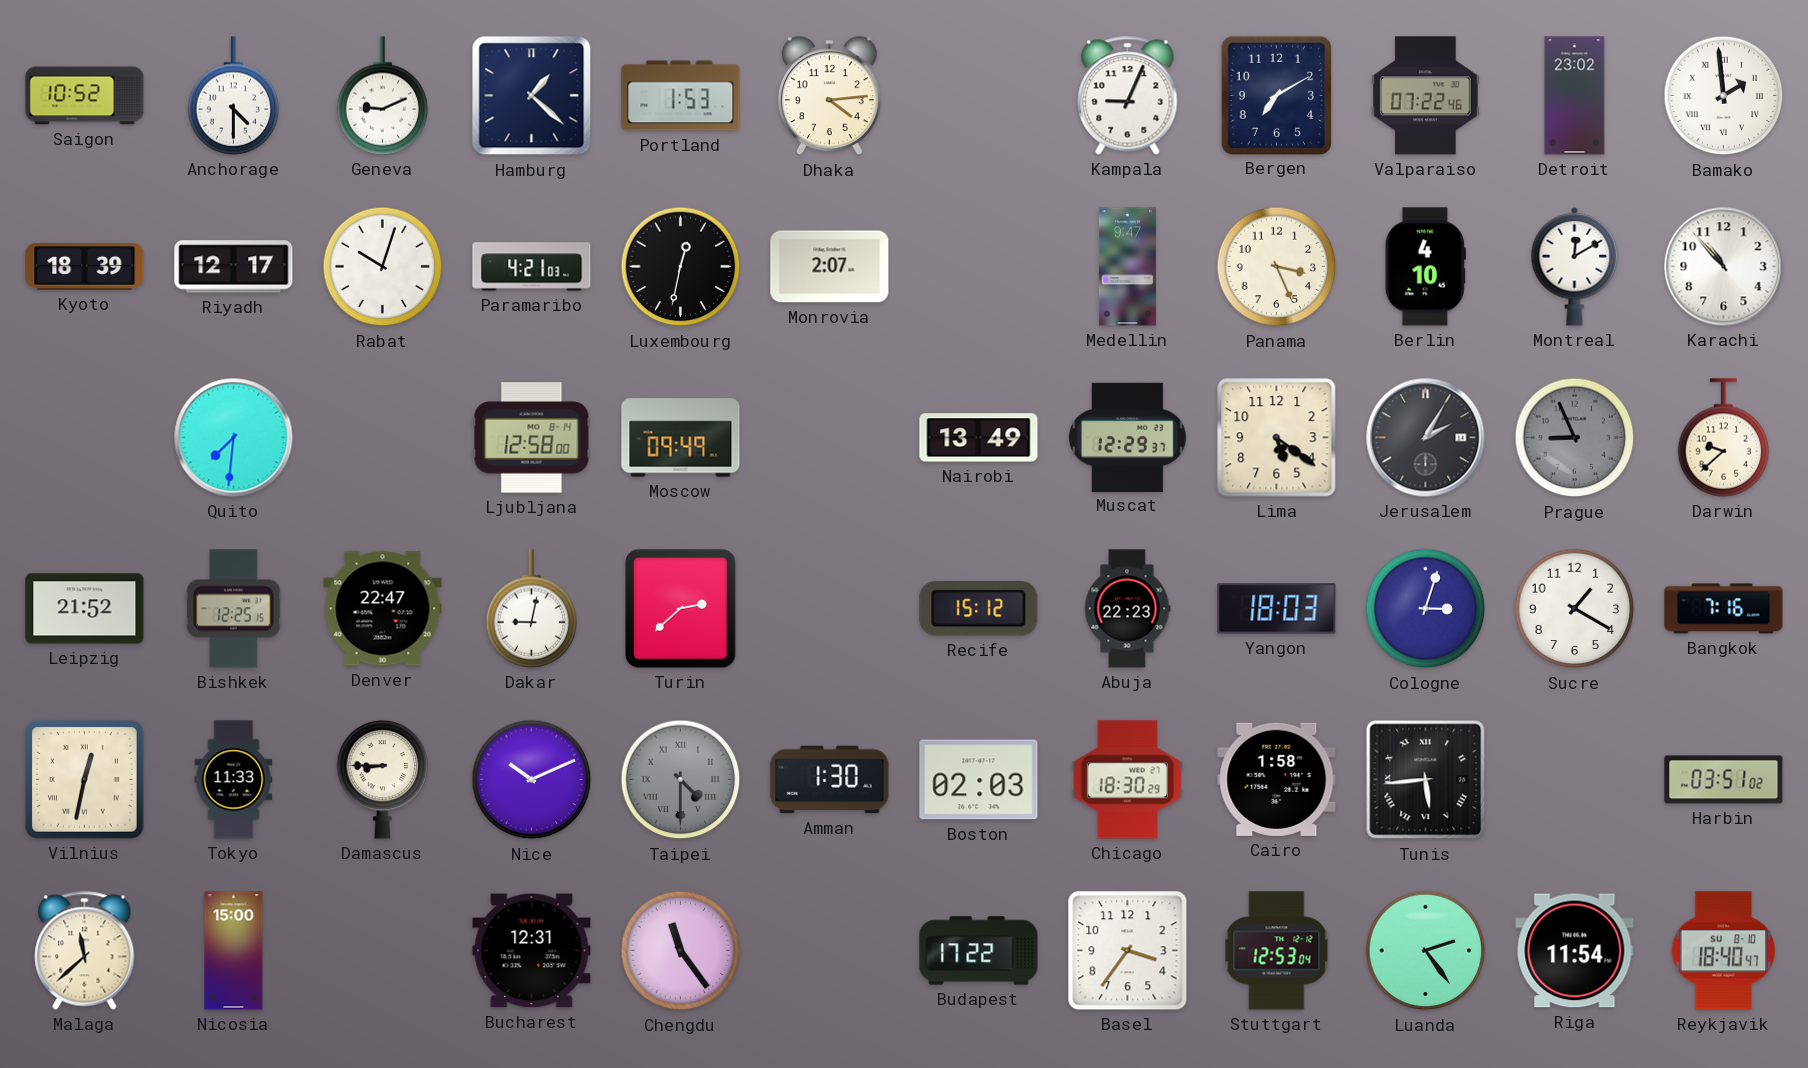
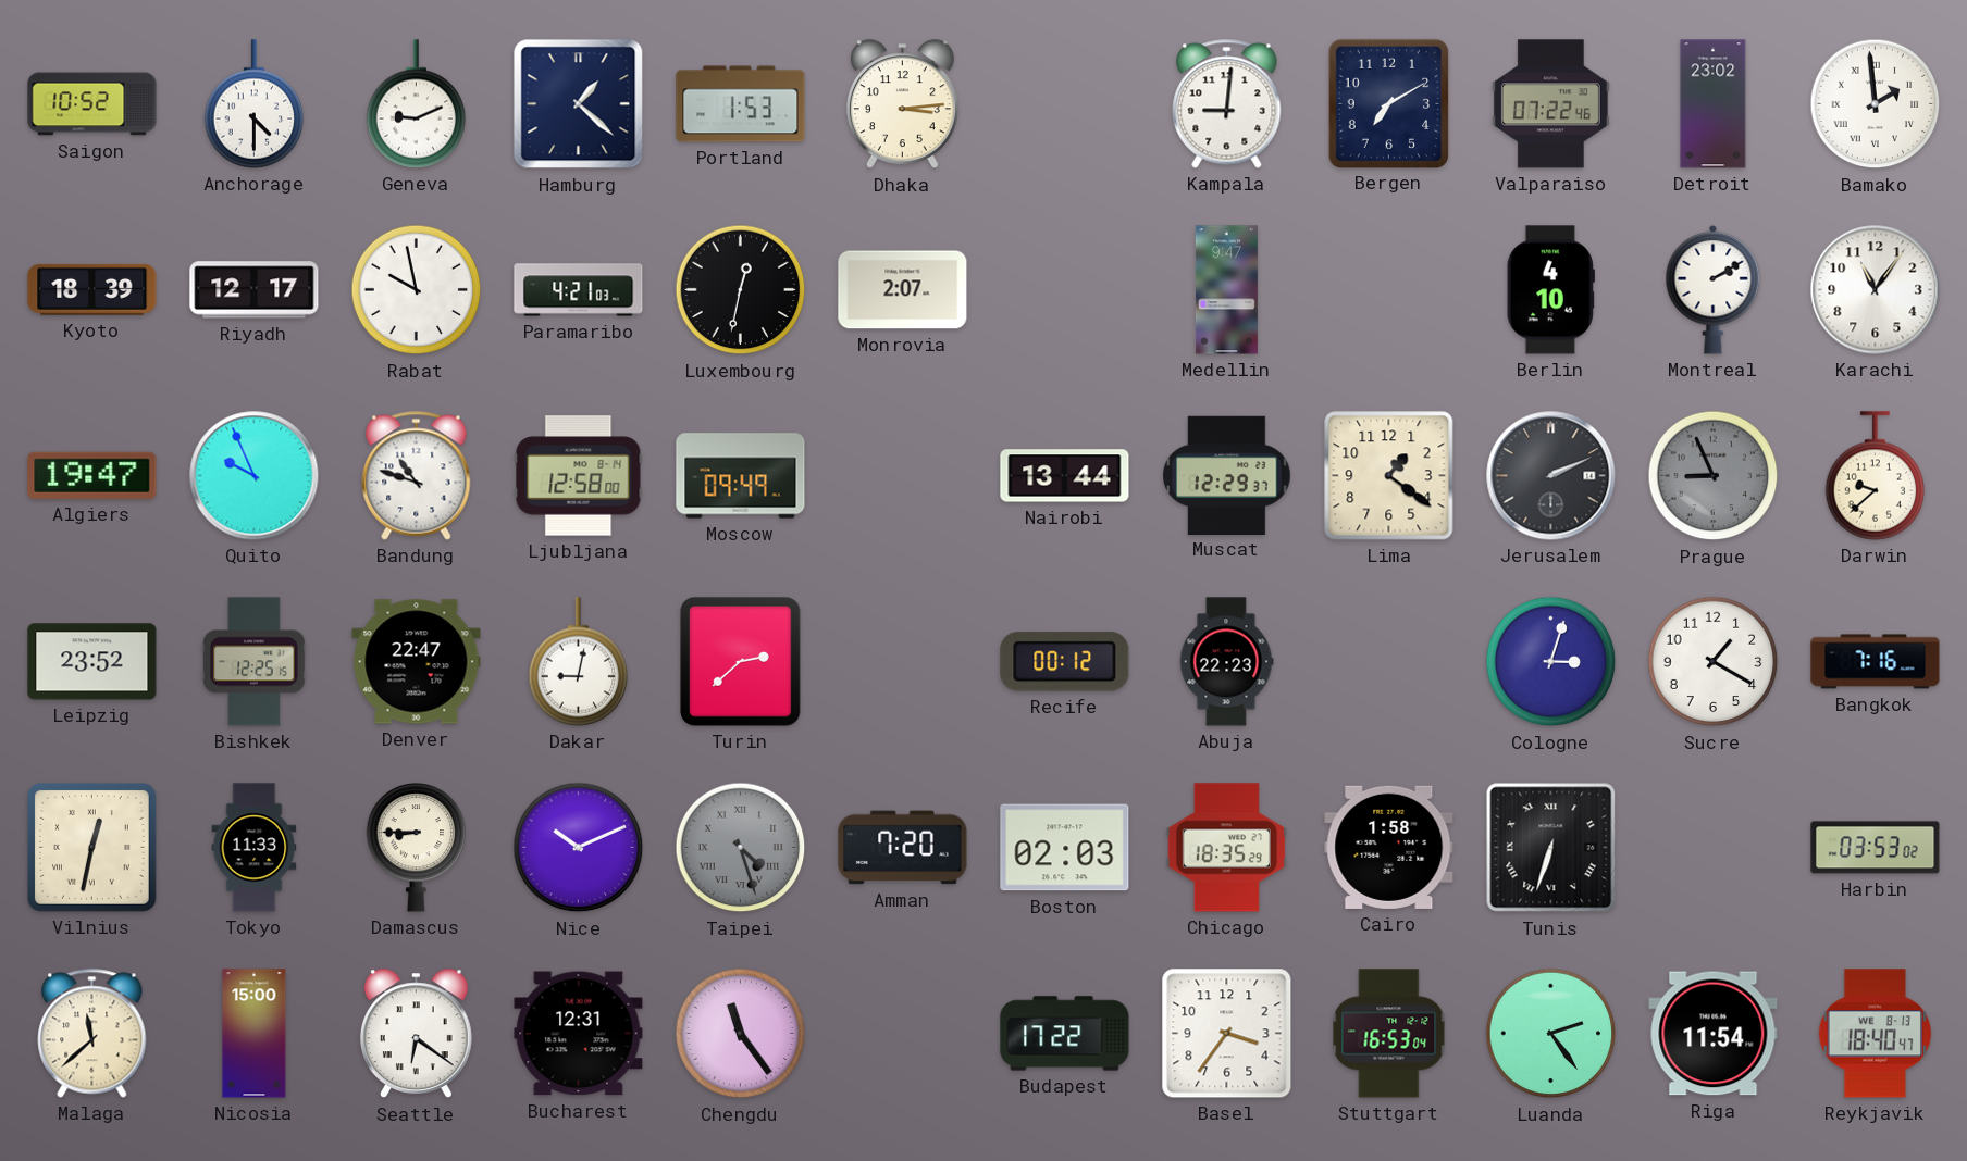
Dhaka: 4:14 -> 3:14 (902, 104)
Kampala: 9:04 -> 9:01 (1227, 104)
Rabat: 10:03 -> 9:58 (417, 290)
Panama: 3:26 -> none (1277, 267)
Montreal: 12:10 -> 2:10 (1714, 289)
Karachi: 10:53 -> 11:06 (1876, 290)
Algiers: none -> 19:47 (92, 475)
Quito: 7:31 -> 9:56 (255, 476)
Bandung: none -> 10:48 (417, 476)
Nairobi: 13:49 -> 13:44 (1065, 476)
Lima: 5:21 -> 1:21 (1389, 476)
Jerusalem: 2:05 -> 2:11 (1551, 476)
Leipzig: 21:52 -> 23:52 (92, 662)
Recife: 15:12 -> 00:12 (1065, 662)
Yangon: 18:03 -> none (1277, 609)
Taipei: 4:30 -> 4:27 (741, 848)
Amman: 1:30 -> 7:20 (903, 848)
Chicago: 18:30 -> 18:35 (1226, 848)
Tunis: 5:44 -> 6:33 (1551, 848)
Harbin: 03:51 -> 03:53 (1876, 848)
Seattle: none -> 6:21 (416, 1034)
Stuttgart: 12:53 -> 16:53 (1389, 1034)
Reykjavik date: SU 8-10 -> WE 8-13 (1875, 1034)
